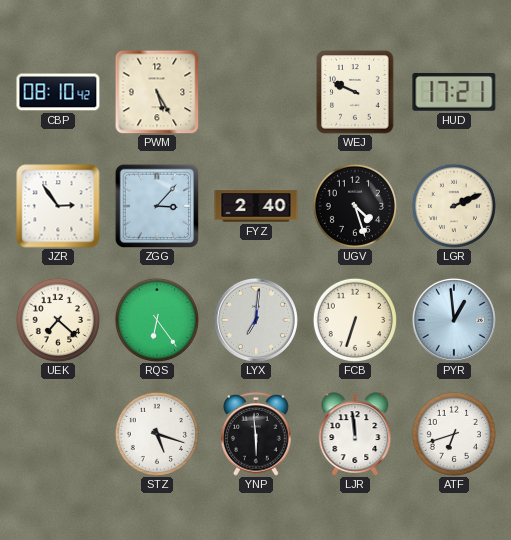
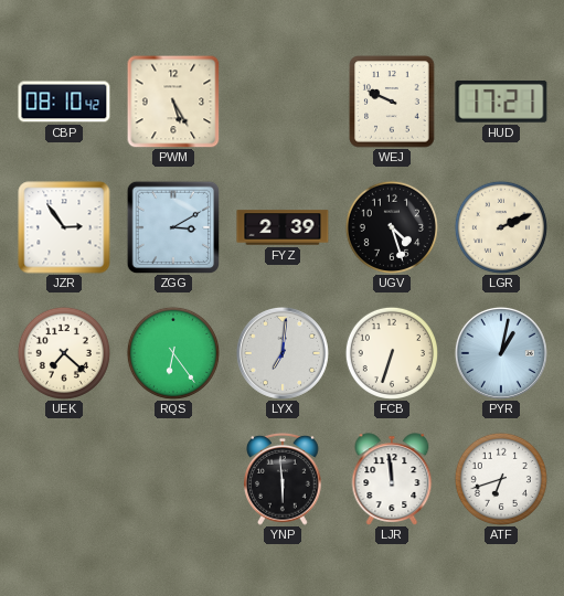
ZGG: 3:07 -> 3:10 (172, 226)
FYZ: 2:40 -> 2:39 (283, 227)
PYR: 12:59 -> 1:02 (501, 353)
STZ: 5:18 -> none (157, 434)
